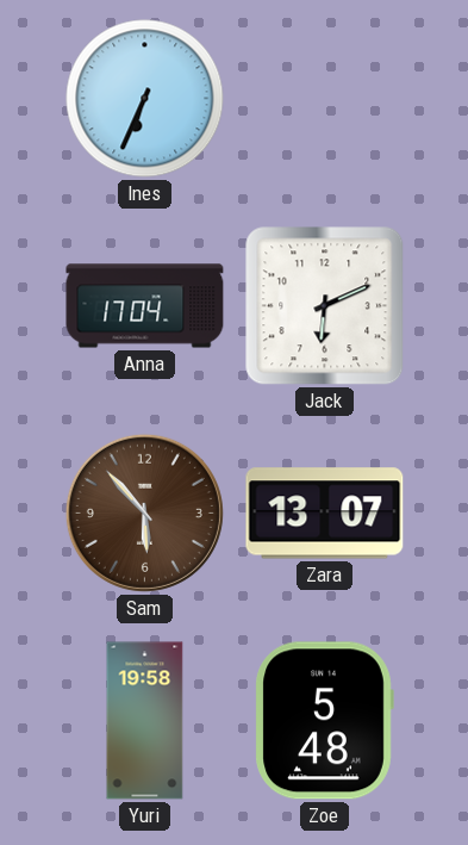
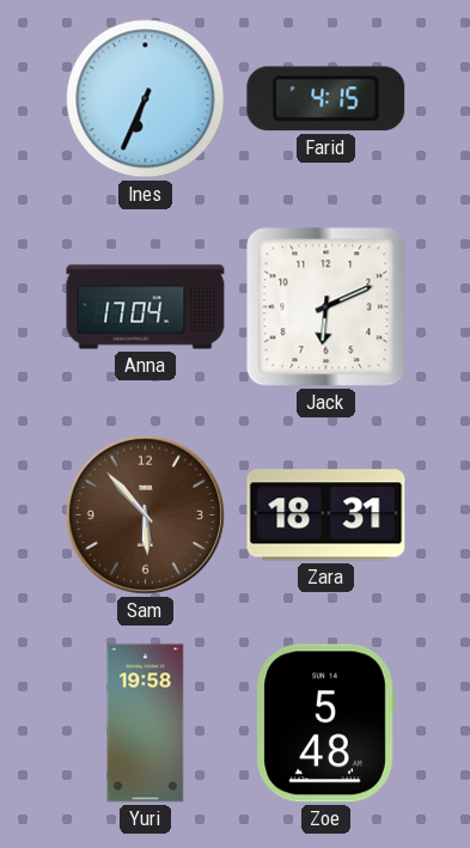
Farid: none -> 4:15 (326, 99)
Zara: 13:07 -> 18:31 (326, 515)
